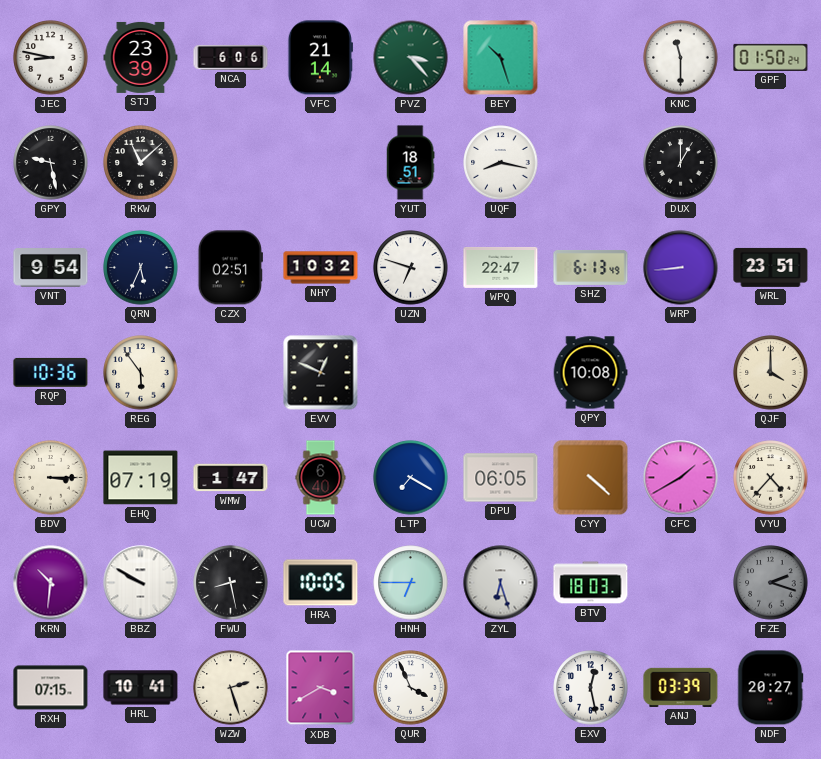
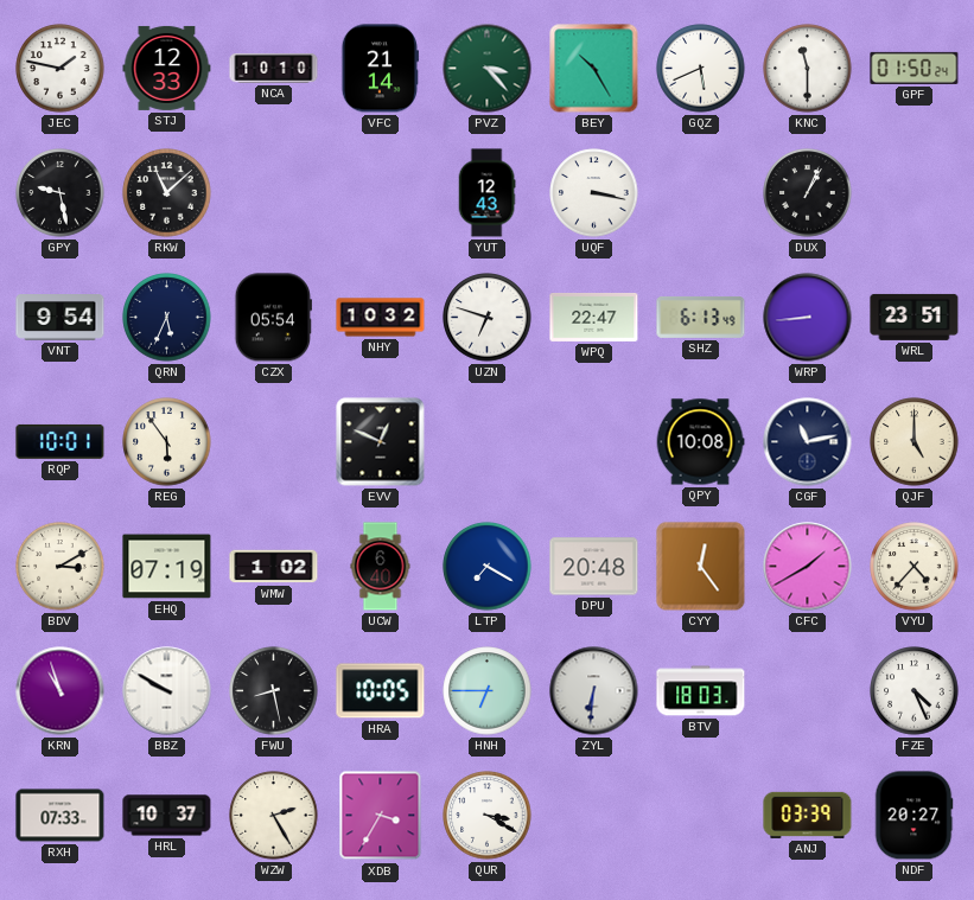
JEC: 8:47 -> 1:47 (61, 69)
STJ: 23:39 -> 12:33 (167, 68)
NCA: 6:06 -> 10:10 (274, 69)
BEY: 10:27 -> 10:25 (594, 69)
GQZ: none -> 5:41 (701, 69)
YUT: 18:51 -> 12:43 (486, 193)
UQF: 8:17 -> 3:17 (594, 193)
DUX: 1:00 -> 1:04 (808, 193)
CZX: 02:51 -> 05:54 (273, 318)
RQP: 10:36 -> 10:01 (61, 441)
CGF: none -> 11:13 (808, 442)
QJF: 4:00 -> 5:00 (915, 442)
BDV: 3:15 -> 3:10 (61, 567)
WMW: 1:47 -> 1:02 (274, 567)
DPU: 06:05 -> 20:48 (594, 567)
CYY: 4:22 -> 12:24 (701, 567)
KRN: 10:31 -> 10:57 (61, 691)
ZYL: 6:27 -> 6:31 (594, 691)
FZE: 2:18 -> 4:26 (915, 691)
FZE dial: grey -> white (915, 691)
RXH: 07:15 -> 07:33 (61, 816)
HRL: 10:41 -> 10:37 (167, 816)
WZW: 2:27 -> 2:25 (274, 816)
XDB: 3:40 -> 3:35 (381, 816)
QUR: 3:56 -> 3:20 (488, 816)
EXV: 12:28 -> none (591, 688)
